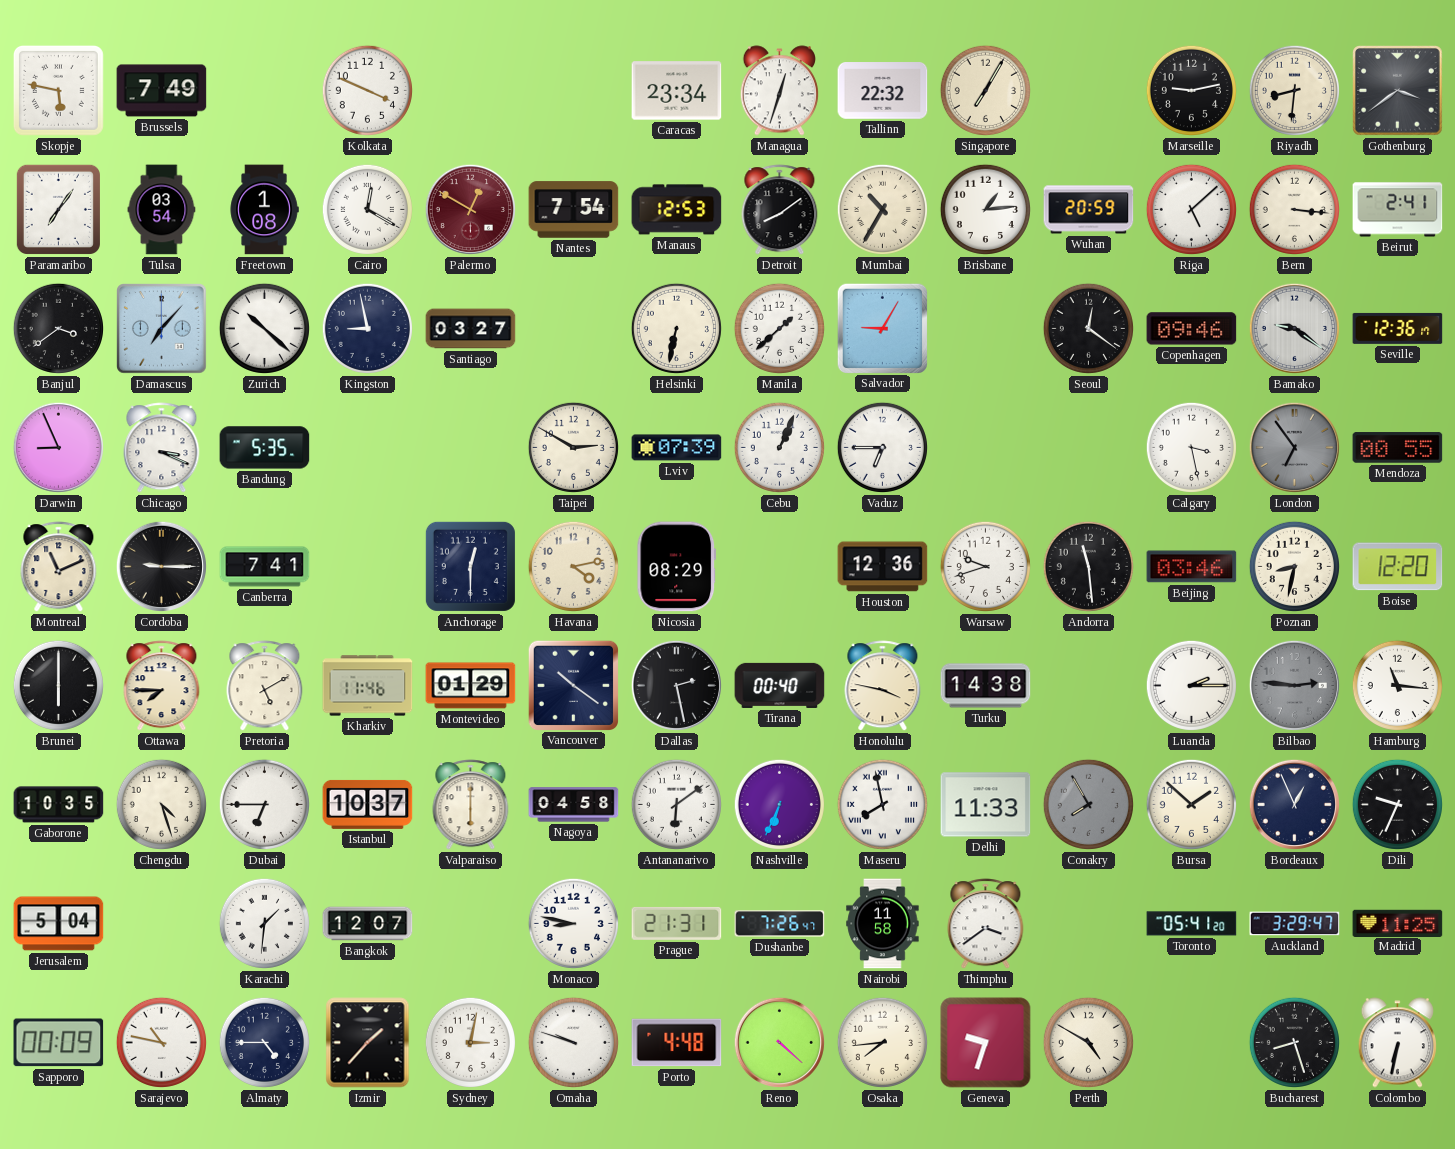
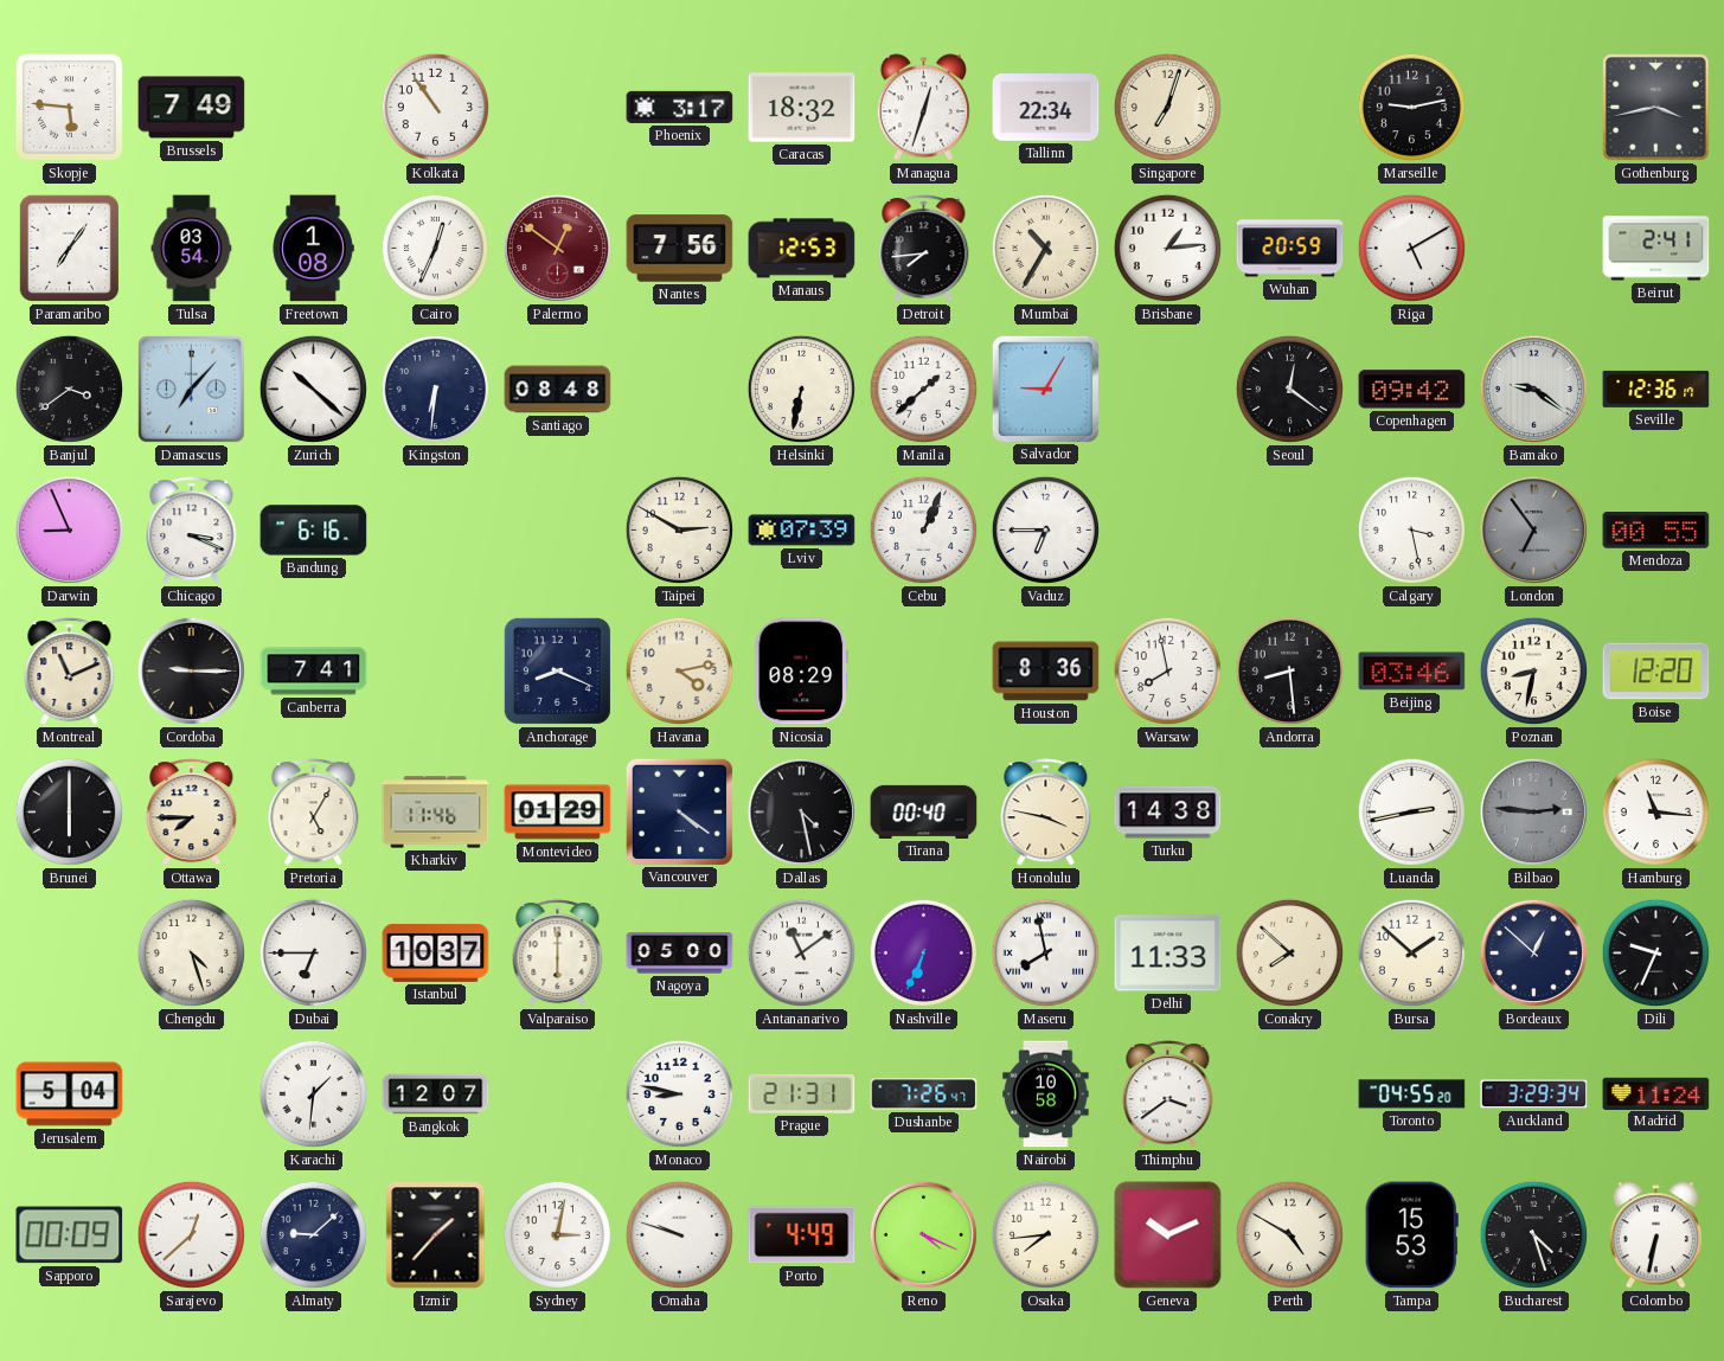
Skopje: 5:47 -> 5:46 (69, 107)
Kolkata: 3:49 -> 10:54 (435, 107)
Phoenix: none -> 3:17 (680, 107)
Caracas: 23:34 -> 18:32 (802, 108)
Tallinn: 22:32 -> 22:34 (1046, 108)
Singapore: 7:05 -> 7:03 (1167, 107)
Riyadh: 8:31 -> none (1294, 90)
Gothenburg: 3:39 -> 3:43 (1656, 108)
Cairo: 12:20 -> 12:34 (435, 248)
Palermo: 12:50 -> 12:51 (557, 248)
Nantes: 7:54 -> 7:56 (680, 249)
Detroit: 8:09 -> 7:44 (924, 249)
Riga: 5:08 -> 5:10 (1411, 248)
Bern: 3:16 -> none (1294, 209)
Kingston: 8:58 -> 6:31 (435, 389)
Santiago: 03:27 -> 08:48 (558, 390)
Copenhagen: 09:46 -> 09:42 (1412, 390)
Bandung: 5:35 -> 6:16 (314, 531)
Anchorage: 12:30 -> 8:19 (557, 670)
Houston: 12:36 -> 8:36 (1046, 672)
Warsaw: 9:42 -> 7:58 (1167, 670)
Andorra: 11:29 -> 8:29 (1289, 670)
Pretoria: 5:10 -> 5:05 (314, 813)
Vancouver: 10:21 -> 4:21 (679, 811)
Dallas: 2:28 -> 4:28 (801, 811)
Luanda: 2:15 -> 2:43 (1411, 811)
Gaborone: 10:35 -> none (59, 805)
Nagoya: 04:58 -> 05:00 (680, 954)
Antananarivo: 6:09 -> 11:09 (801, 952)
Conakry: 7:55 -> 7:52 (1289, 952)
Conakry dial: grey -> cream (1289, 952)
Bordeaux: 12:56 -> 12:52 (1533, 952)
Nairobi: 11:58 -> 10:58 (1046, 1094)
Toronto: 05:41 -> 04:55 (1412, 1094)
Auckland: 3:29:47 -> 3:29:34 (1534, 1094)
Madrid: 11:25 -> 11:24 (1656, 1093)
Sarajevo: 10:47 -> 12:38 (191, 1234)
Almaty: 4:45 -> 9:08 (313, 1234)
Porto: 4:48 -> 4:49 (802, 1235)
Reno: 4:22 -> 4:19 (923, 1234)
Geneva: 9:33 -> 10:11 (1168, 1235)
Tampa: none -> 15:53 (1411, 1235)
Bucharest: 8:27 -> 4:27 (1533, 1234)
